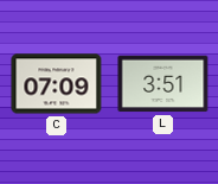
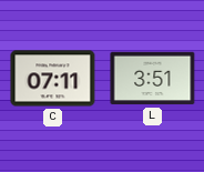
C: 07:09 -> 07:11 (53, 79)
